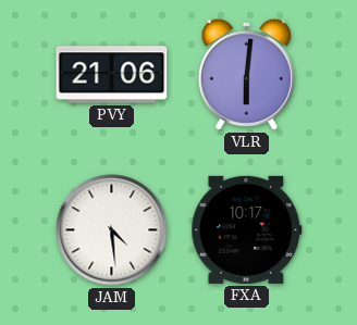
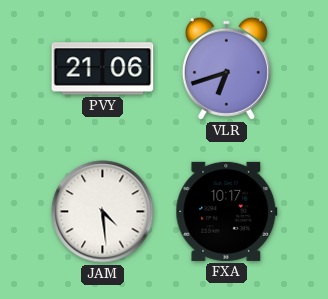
VLR: 6:01 -> 6:42 (226, 68)
